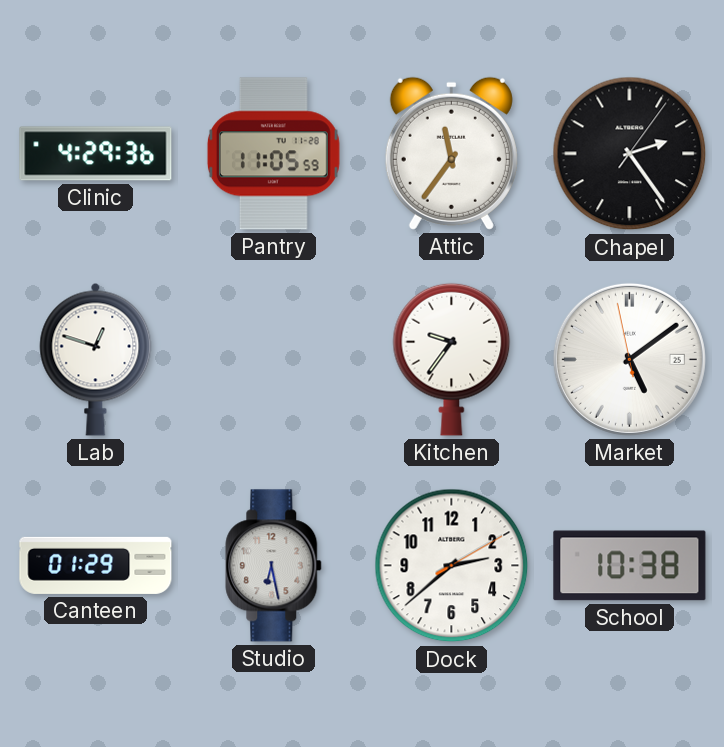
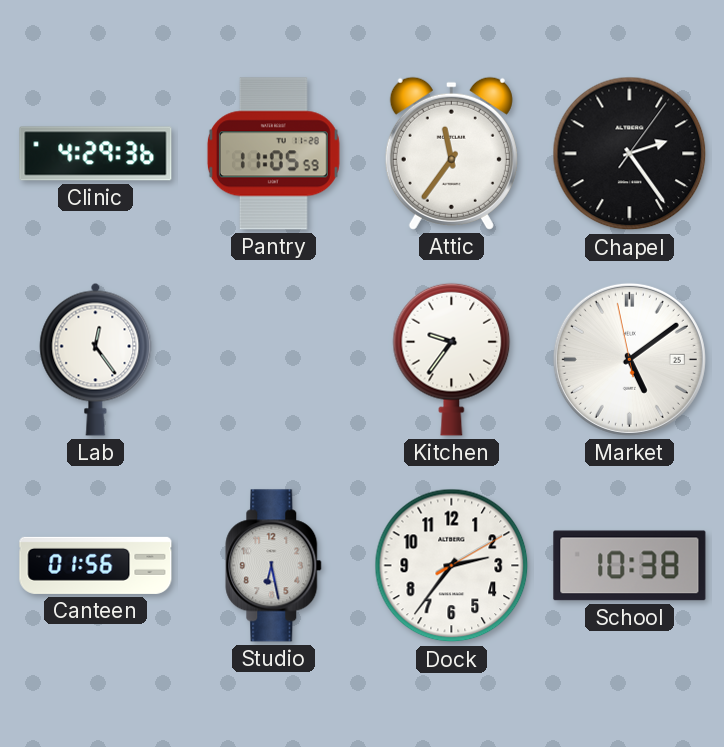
Lab: 12:48 -> 12:24 (96, 359)
Canteen: 01:29 -> 01:56 (96, 565)
Dock: 2:38 -> 2:36 (452, 566)
